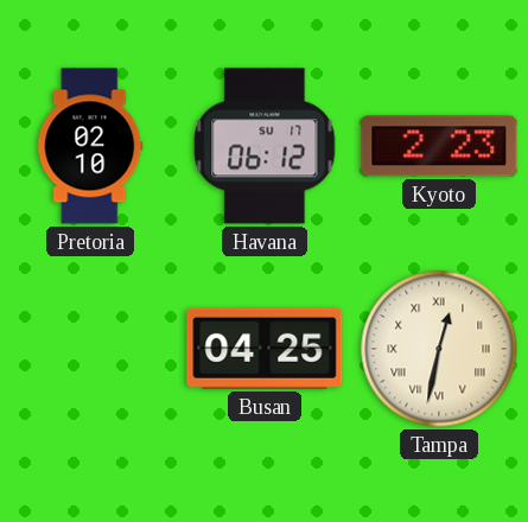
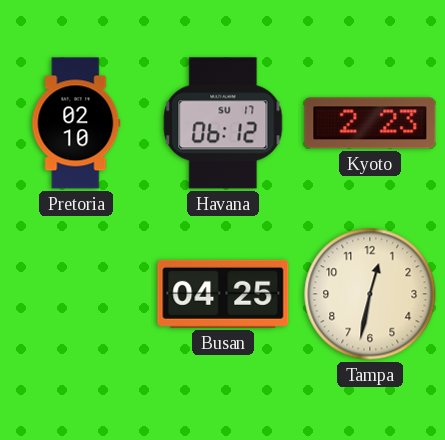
Tampa numerals: Roman -> Arabic (370, 294)
